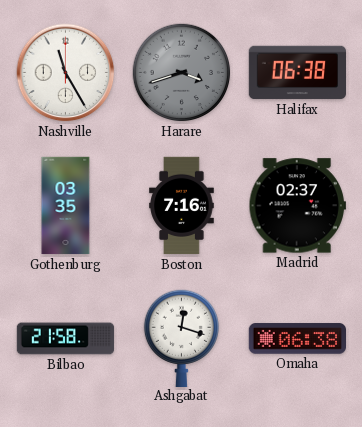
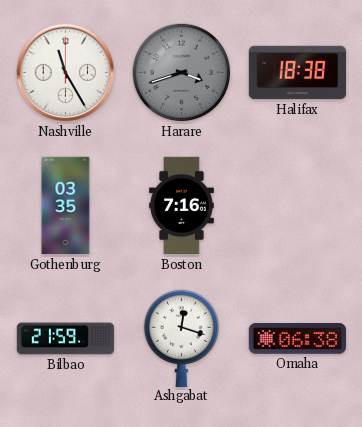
Halifax: 06:38 -> 18:38 (298, 73)
Madrid: 02:37 -> none (297, 206)
Bilbao: 21:58 -> 21:59 (66, 339)
